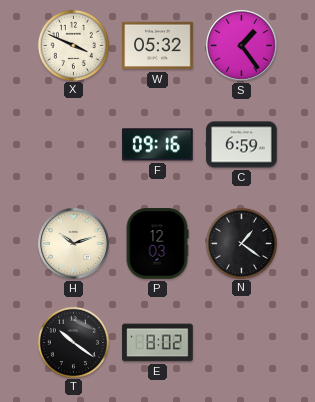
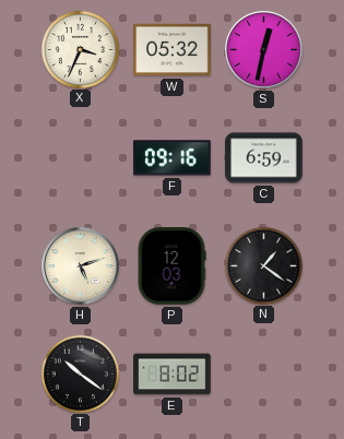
X: 3:49 -> 3:34 (80, 49)
S: 1:24 -> 12:32 (264, 50)
H: 10:12 -> 5:12 (81, 266)
